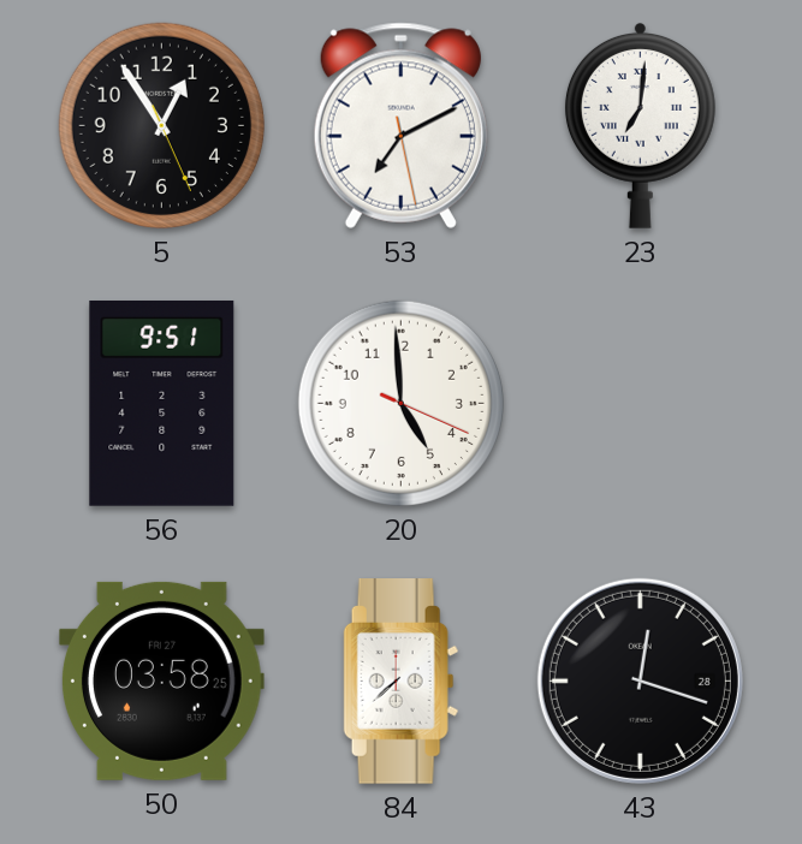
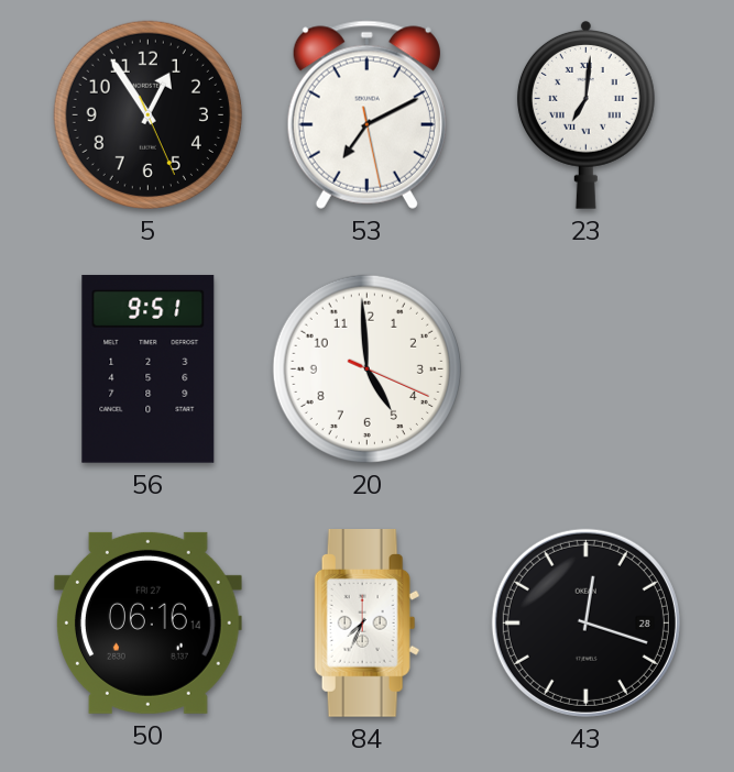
50: 03:58 -> 06:16 (149, 622)
84: 7:38 -> 7:34 (368, 624)
